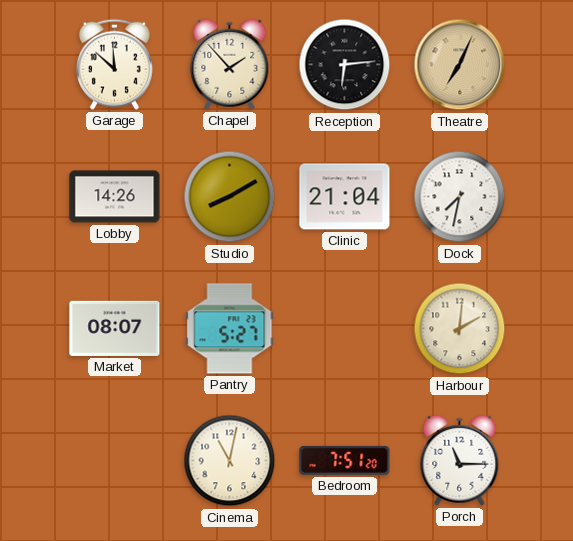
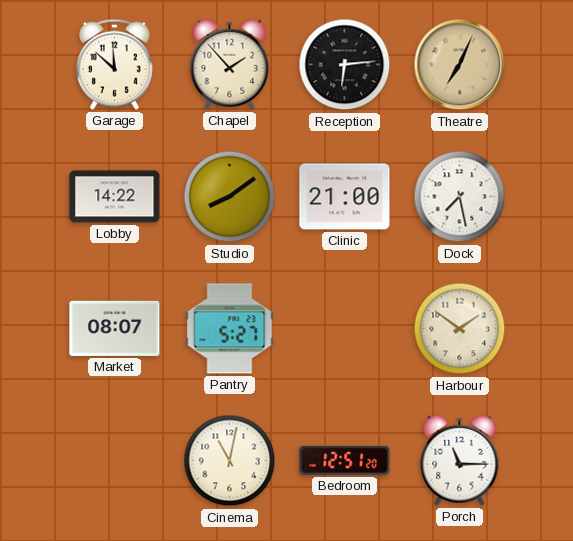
Lobby: 14:26 -> 14:22 (115, 197)
Studio: 8:10 -> 8:09 (230, 197)
Clinic: 21:04 -> 21:00 (345, 197)
Dock: 7:32 -> 7:28 (460, 197)
Harbour: 2:01 -> 1:51 (460, 329)
Bedroom: 7:51 -> 12:51 (345, 460)
